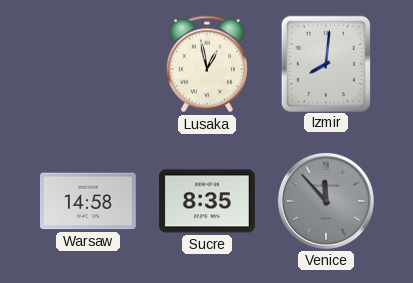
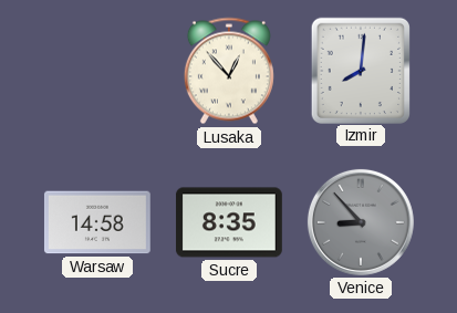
Lusaka: 12:58 -> 12:53 (229, 71)
Venice: 11:53 -> 8:53 (361, 222)
